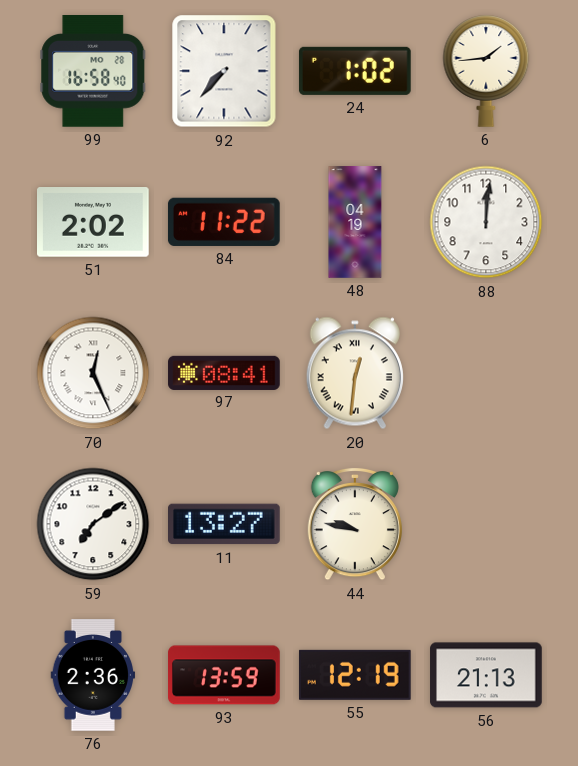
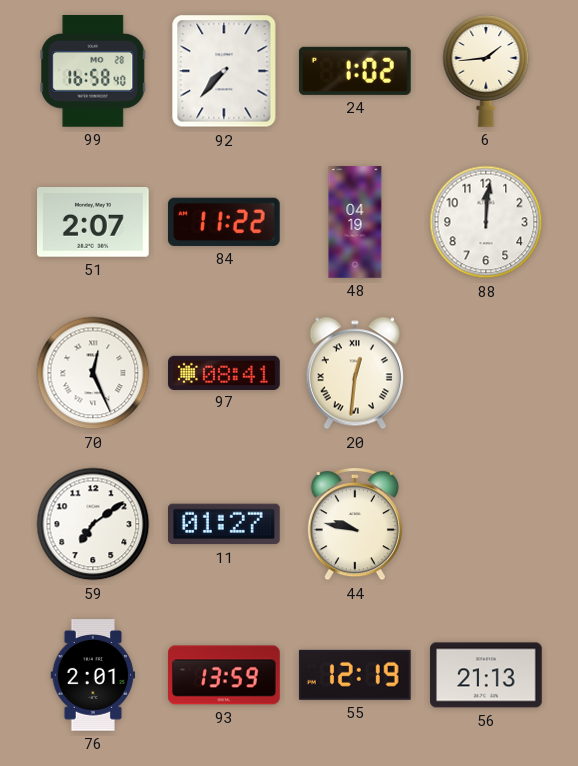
51: 2:02 -> 2:07 (94, 222)
11: 13:27 -> 01:27 (225, 524)
76: 2:36 -> 2:01 (93, 675)
